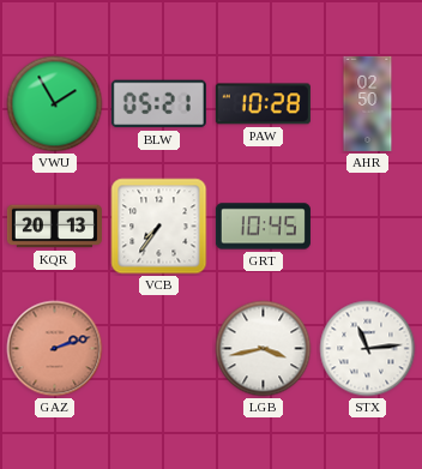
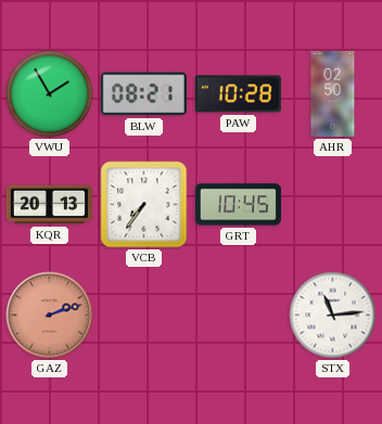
BLW: 05:21 -> 08:21 (143, 94)
LGB: 3:43 -> none (264, 349)
